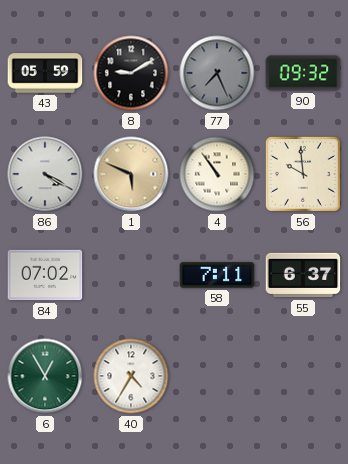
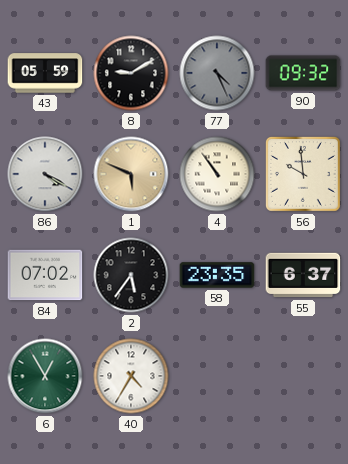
77: 7:26 -> 4:26 (217, 73)
2: none -> 5:36 (131, 275)
58: 7:11 -> 23:35 (217, 275)
